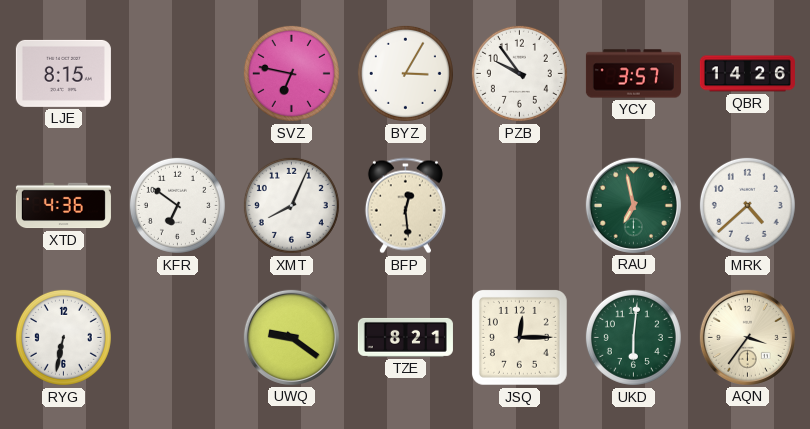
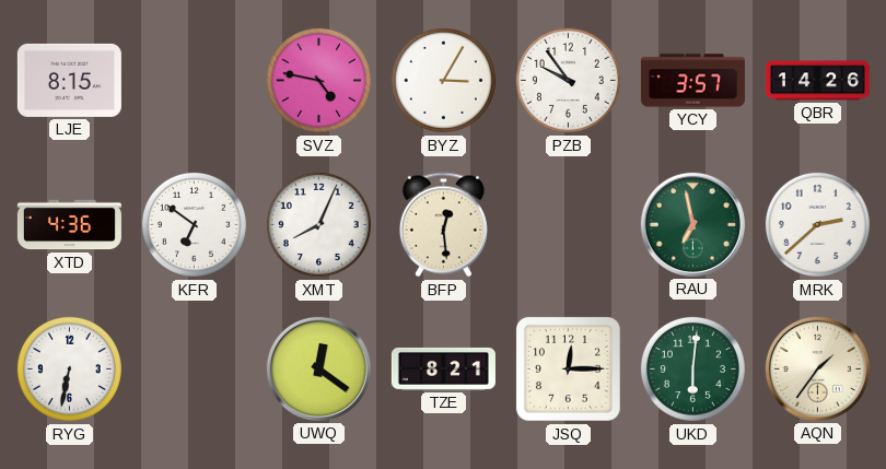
SVZ: 6:47 -> 4:47 (318, 80)
MRK: 4:38 -> 2:38 (817, 224)
UWQ: 9:21 -> 12:21 (318, 368)
AQN: 3:36 -> 1:36 (817, 368)
